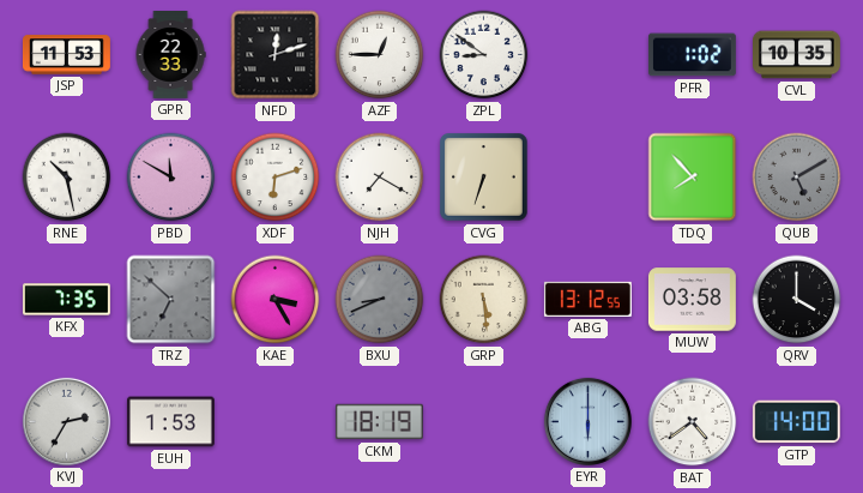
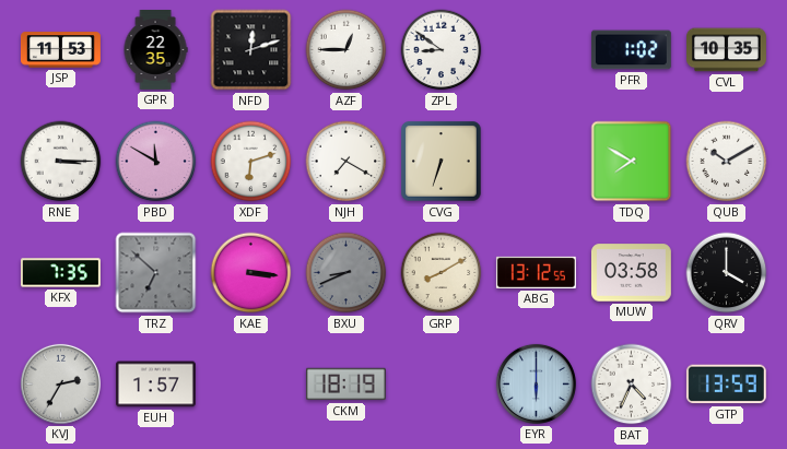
GPR: 22:33 -> 22:35 (155, 50)
RNE: 10:28 -> 3:15 (61, 162)
TDQ: 7:53 -> 7:50 (632, 162)
QUB: 5:10 -> 10:10 (727, 162)
QUB dial: grey -> white (727, 162)
KAE: 3:25 -> 3:16 (251, 273)
GRP: 5:29 -> 8:10 (442, 273)
EUH: 1:53 -> 1:57 (155, 385)
BAT: 4:39 -> 4:34 (632, 385)
GTP: 14:00 -> 13:59 (726, 385)
